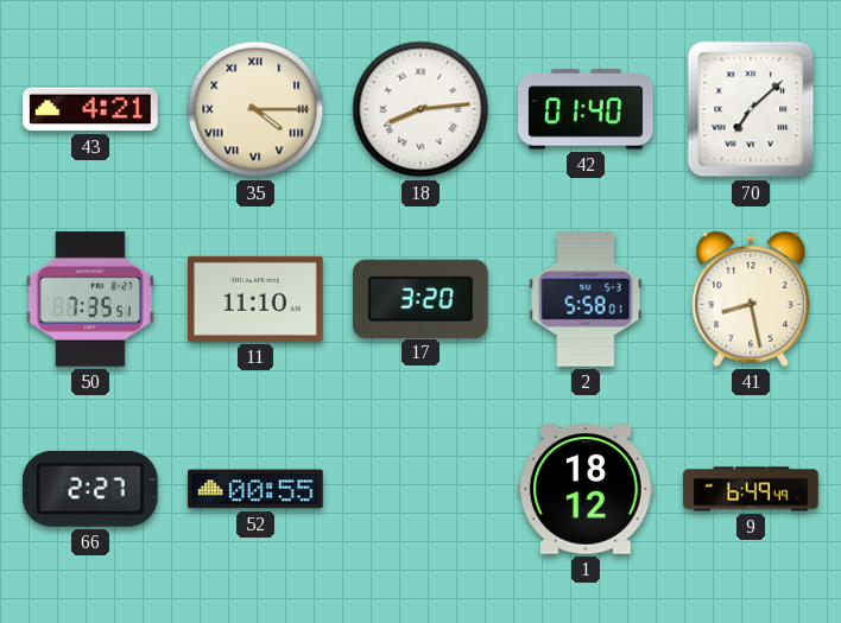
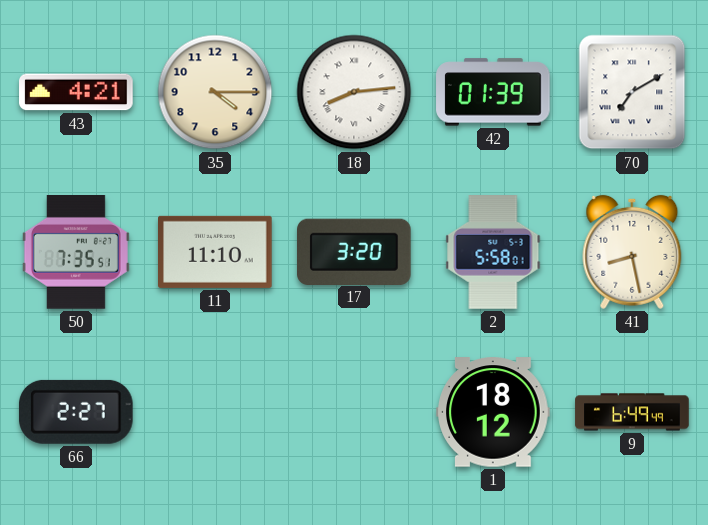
35 numerals: Roman -> Arabic (215, 92)
42: 01:40 -> 01:39 (493, 92)
70: 7:08 -> 7:10 (632, 92)
52: 00:55 -> none (255, 489)
